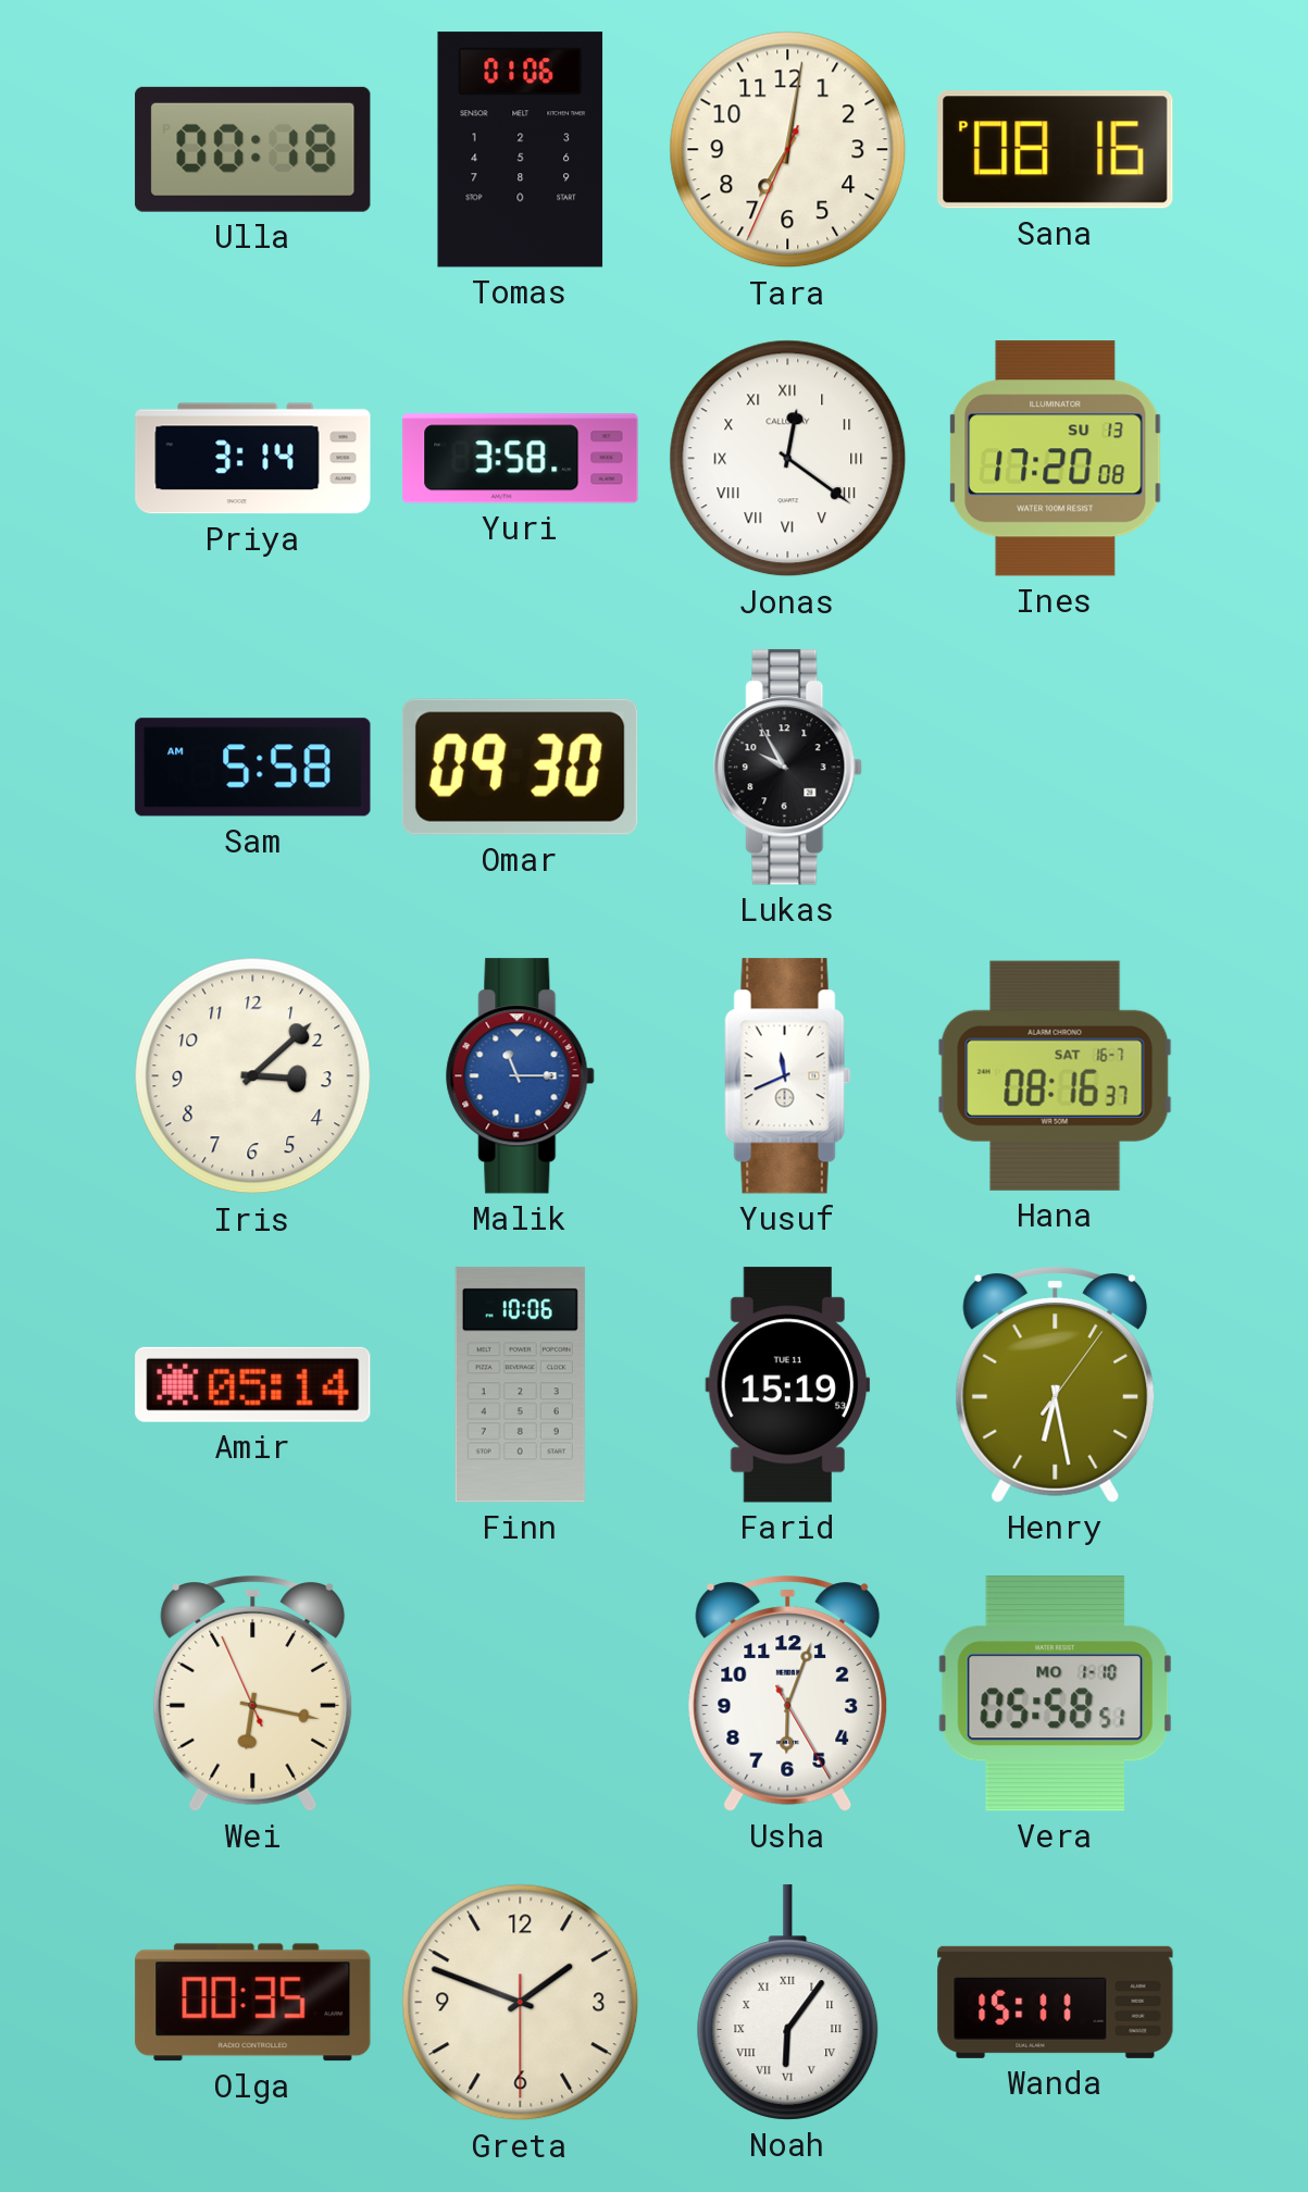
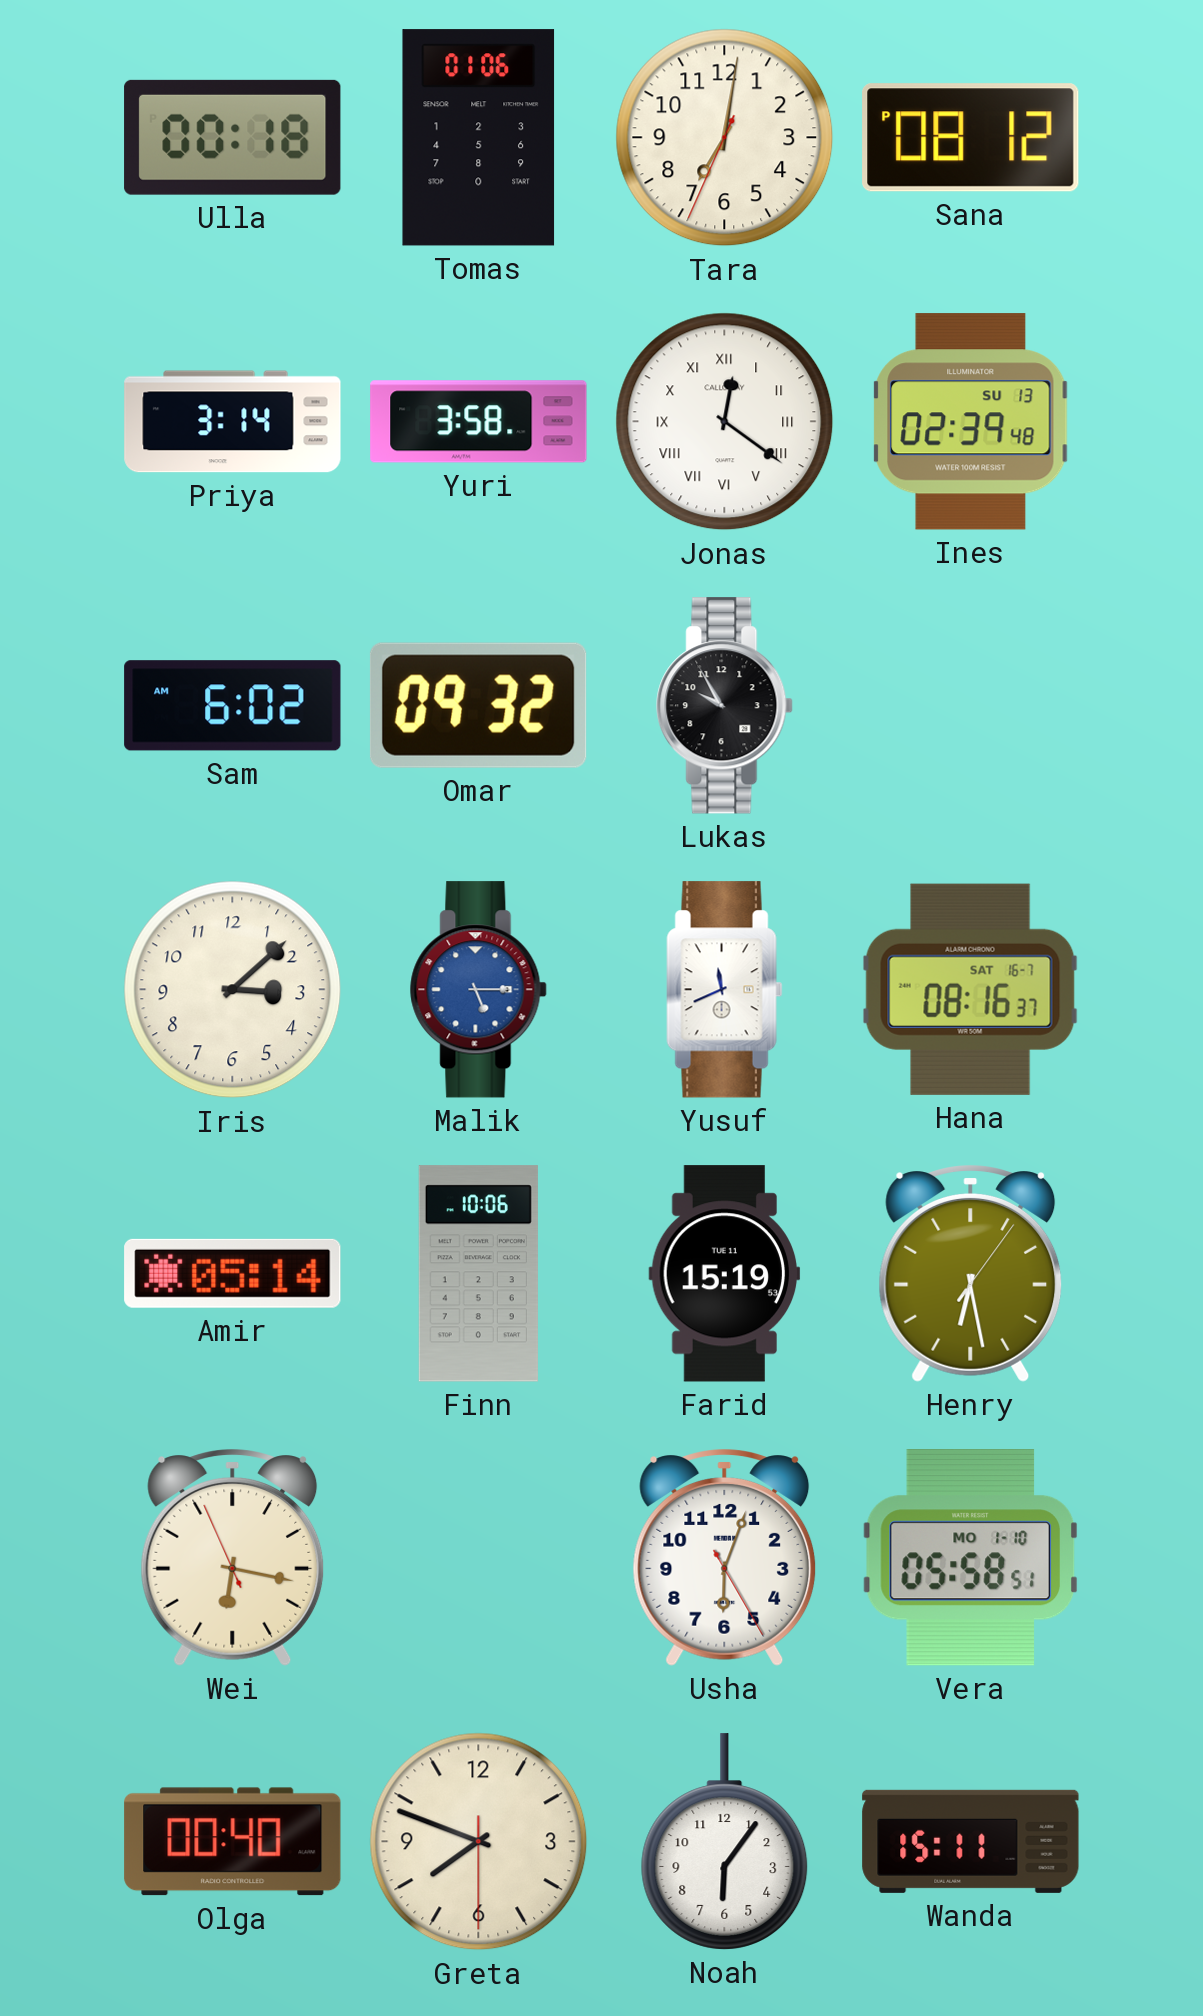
Sana: 08:16 -> 08:12 (971, 138)
Ines: 17:20 -> 02:39 (971, 422)
Sam: 5:58 -> 6:02 (233, 706)
Omar: 09:30 -> 09:32 (478, 705)
Malik: 11:15 -> 5:15 (479, 990)
Olga: 00:35 -> 00:40 (233, 1842)
Greta: 1:48 -> 7:48 (479, 1842)
Noah numerals: Roman -> Arabic (725, 1842)
